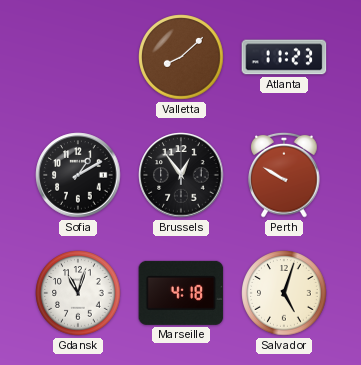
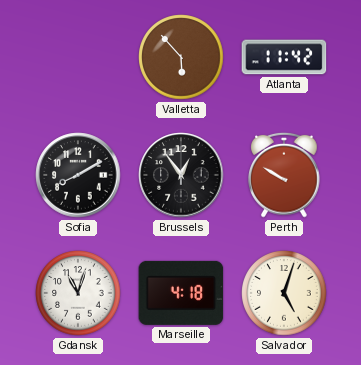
Valletta: 8:08 -> 5:53 (181, 57)
Atlanta: 11:23 -> 11:42 (284, 57)
Sofia: 1:10 -> 8:10 (78, 175)
